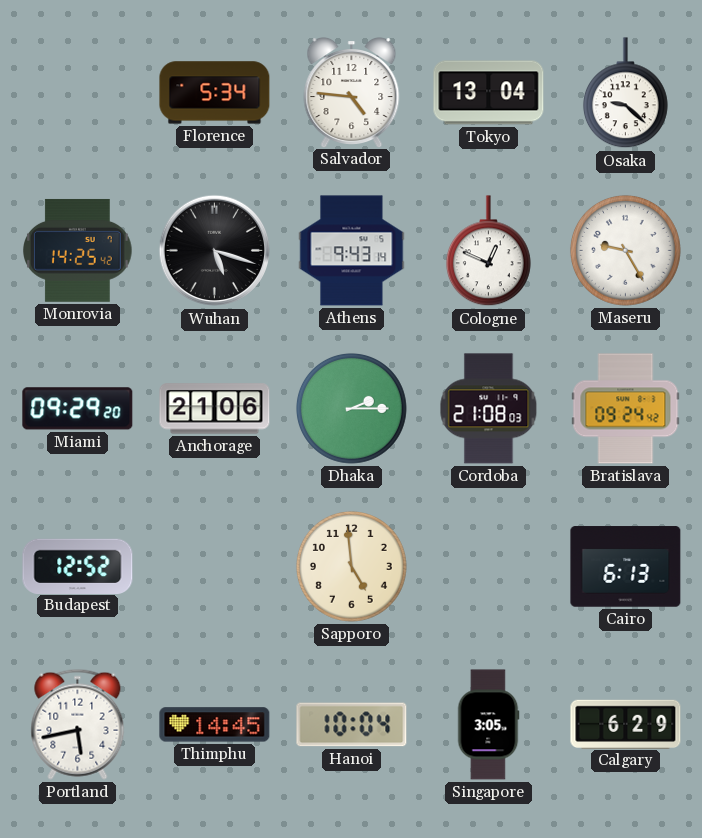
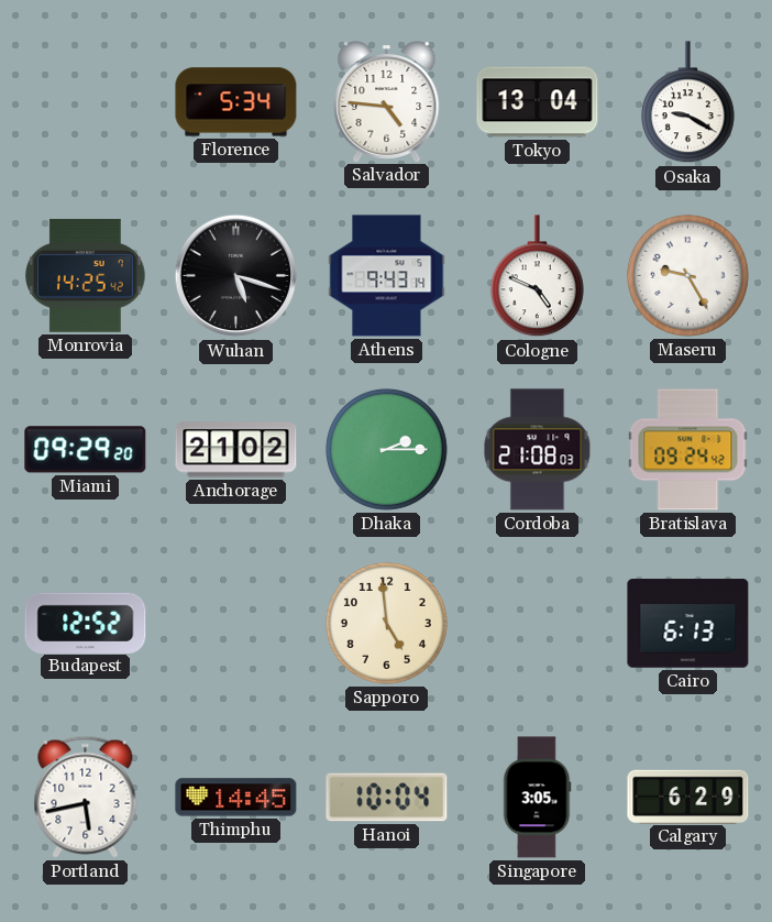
Osaka: 9:22 -> 9:20 (687, 102)
Cologne: 12:49 -> 4:49 (537, 276)
Anchorage: 21:06 -> 21:02 (236, 450)
